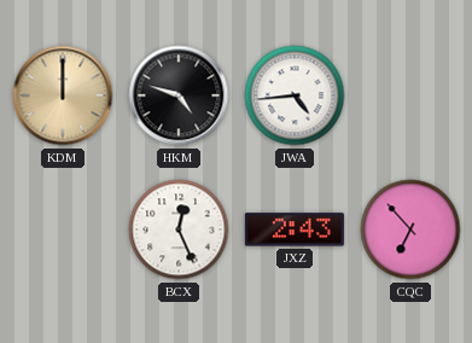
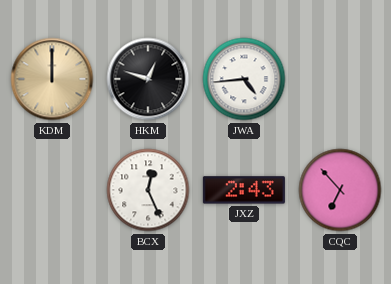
HKM: 4:48 -> 12:48 (148, 79)
